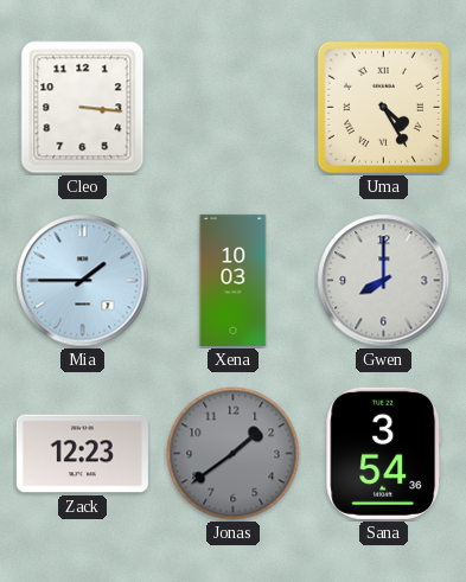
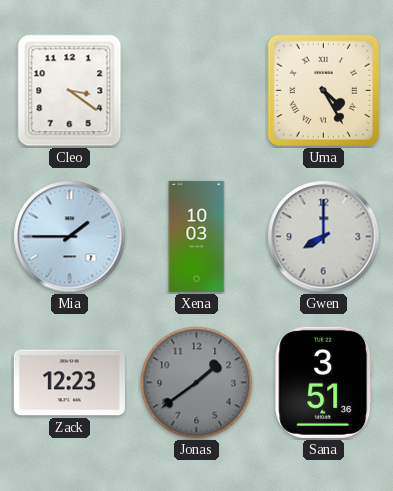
Cleo: 3:16 -> 3:21 (70, 91)
Sana: 3:54 -> 3:51 (324, 382)
